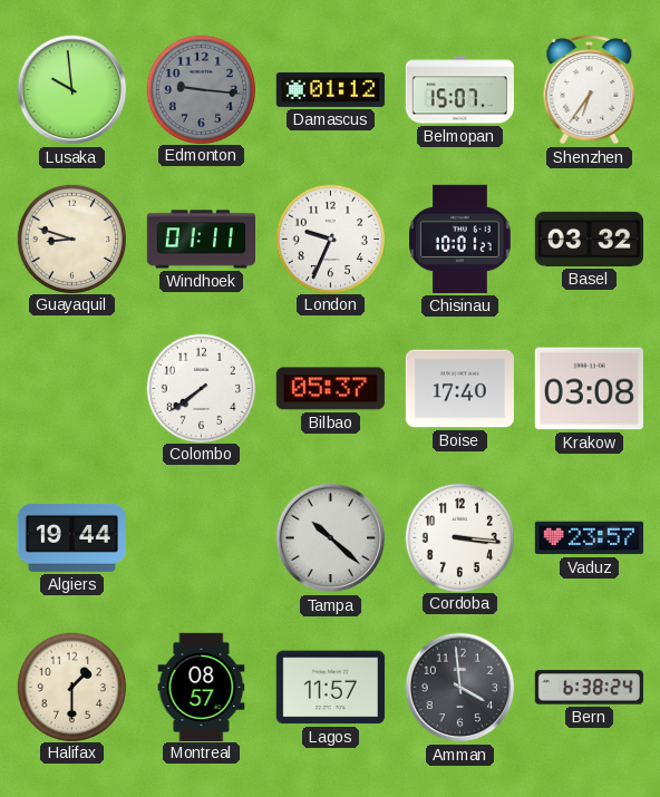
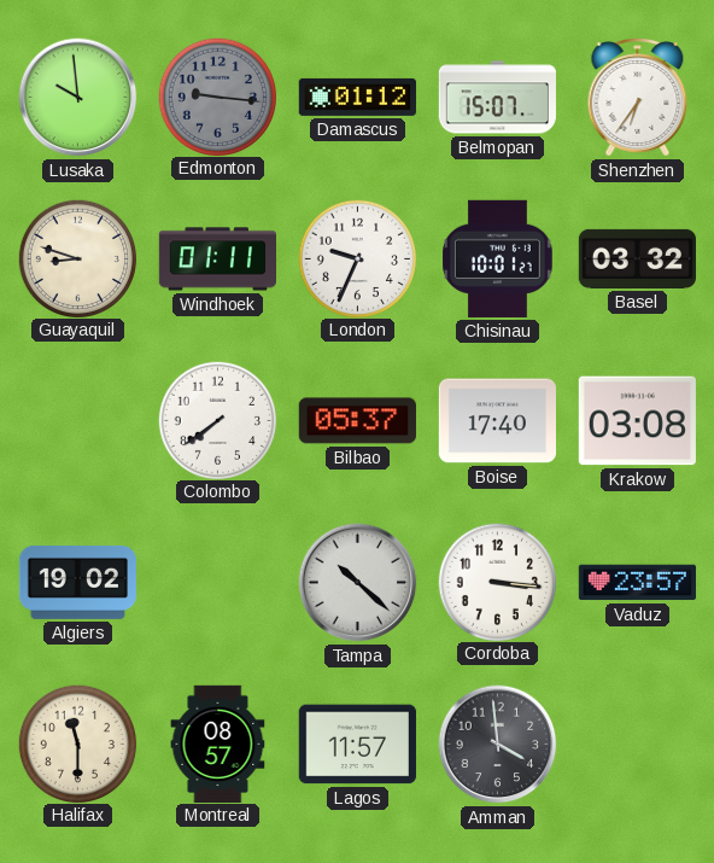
Algiers: 19:44 -> 19:02 (77, 582)
Halifax: 1:30 -> 11:30 (77, 744)
Bern: 6:38 -> none (589, 688)
